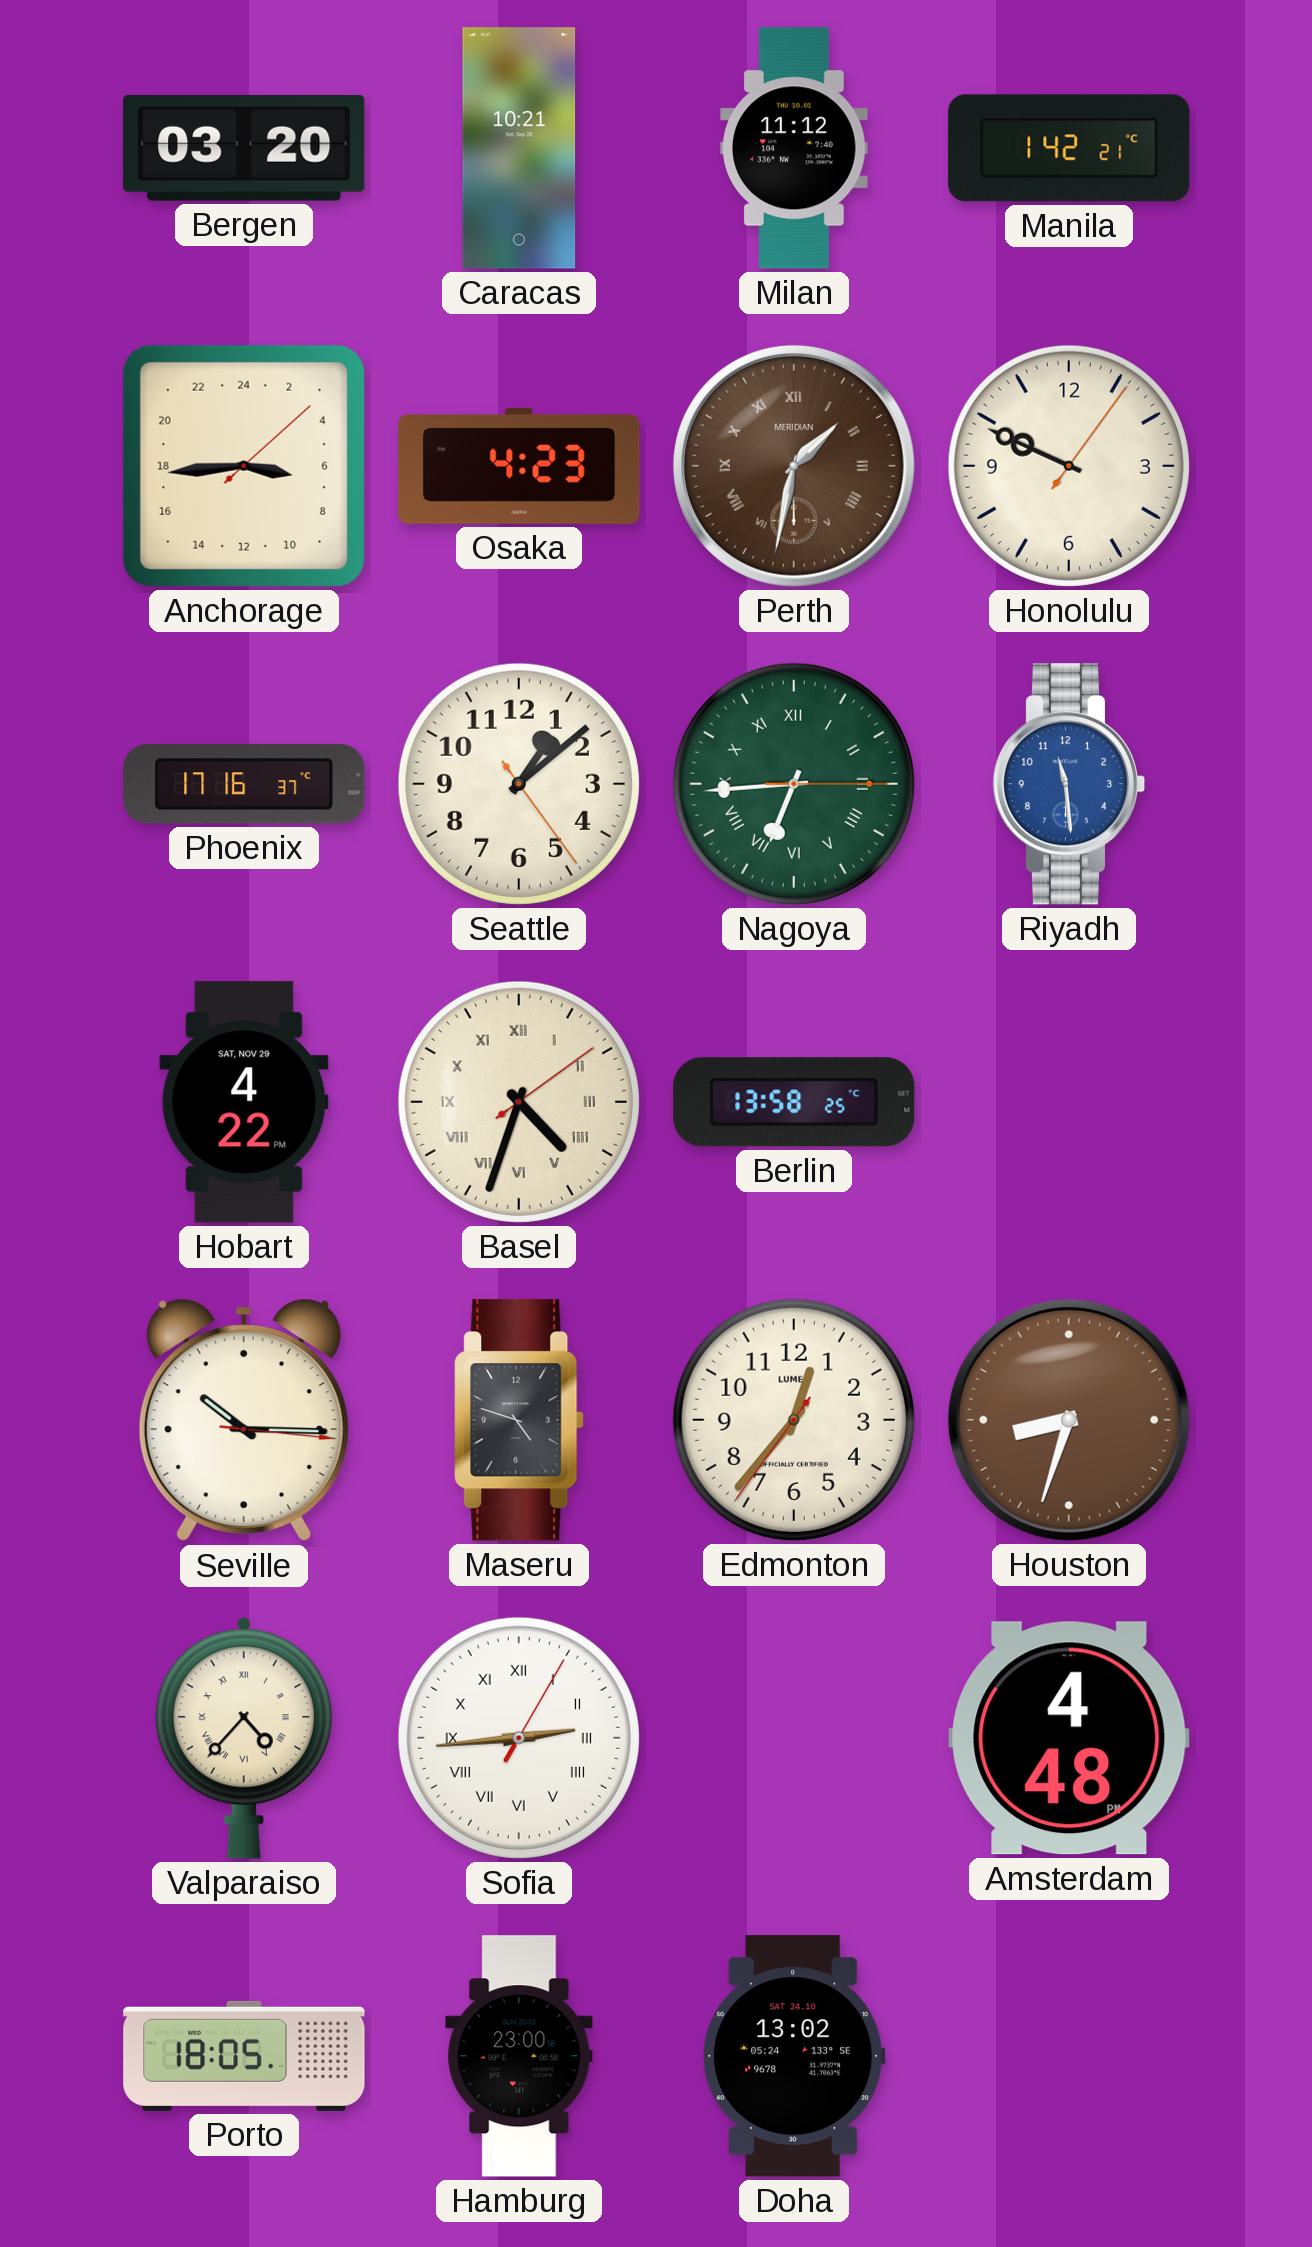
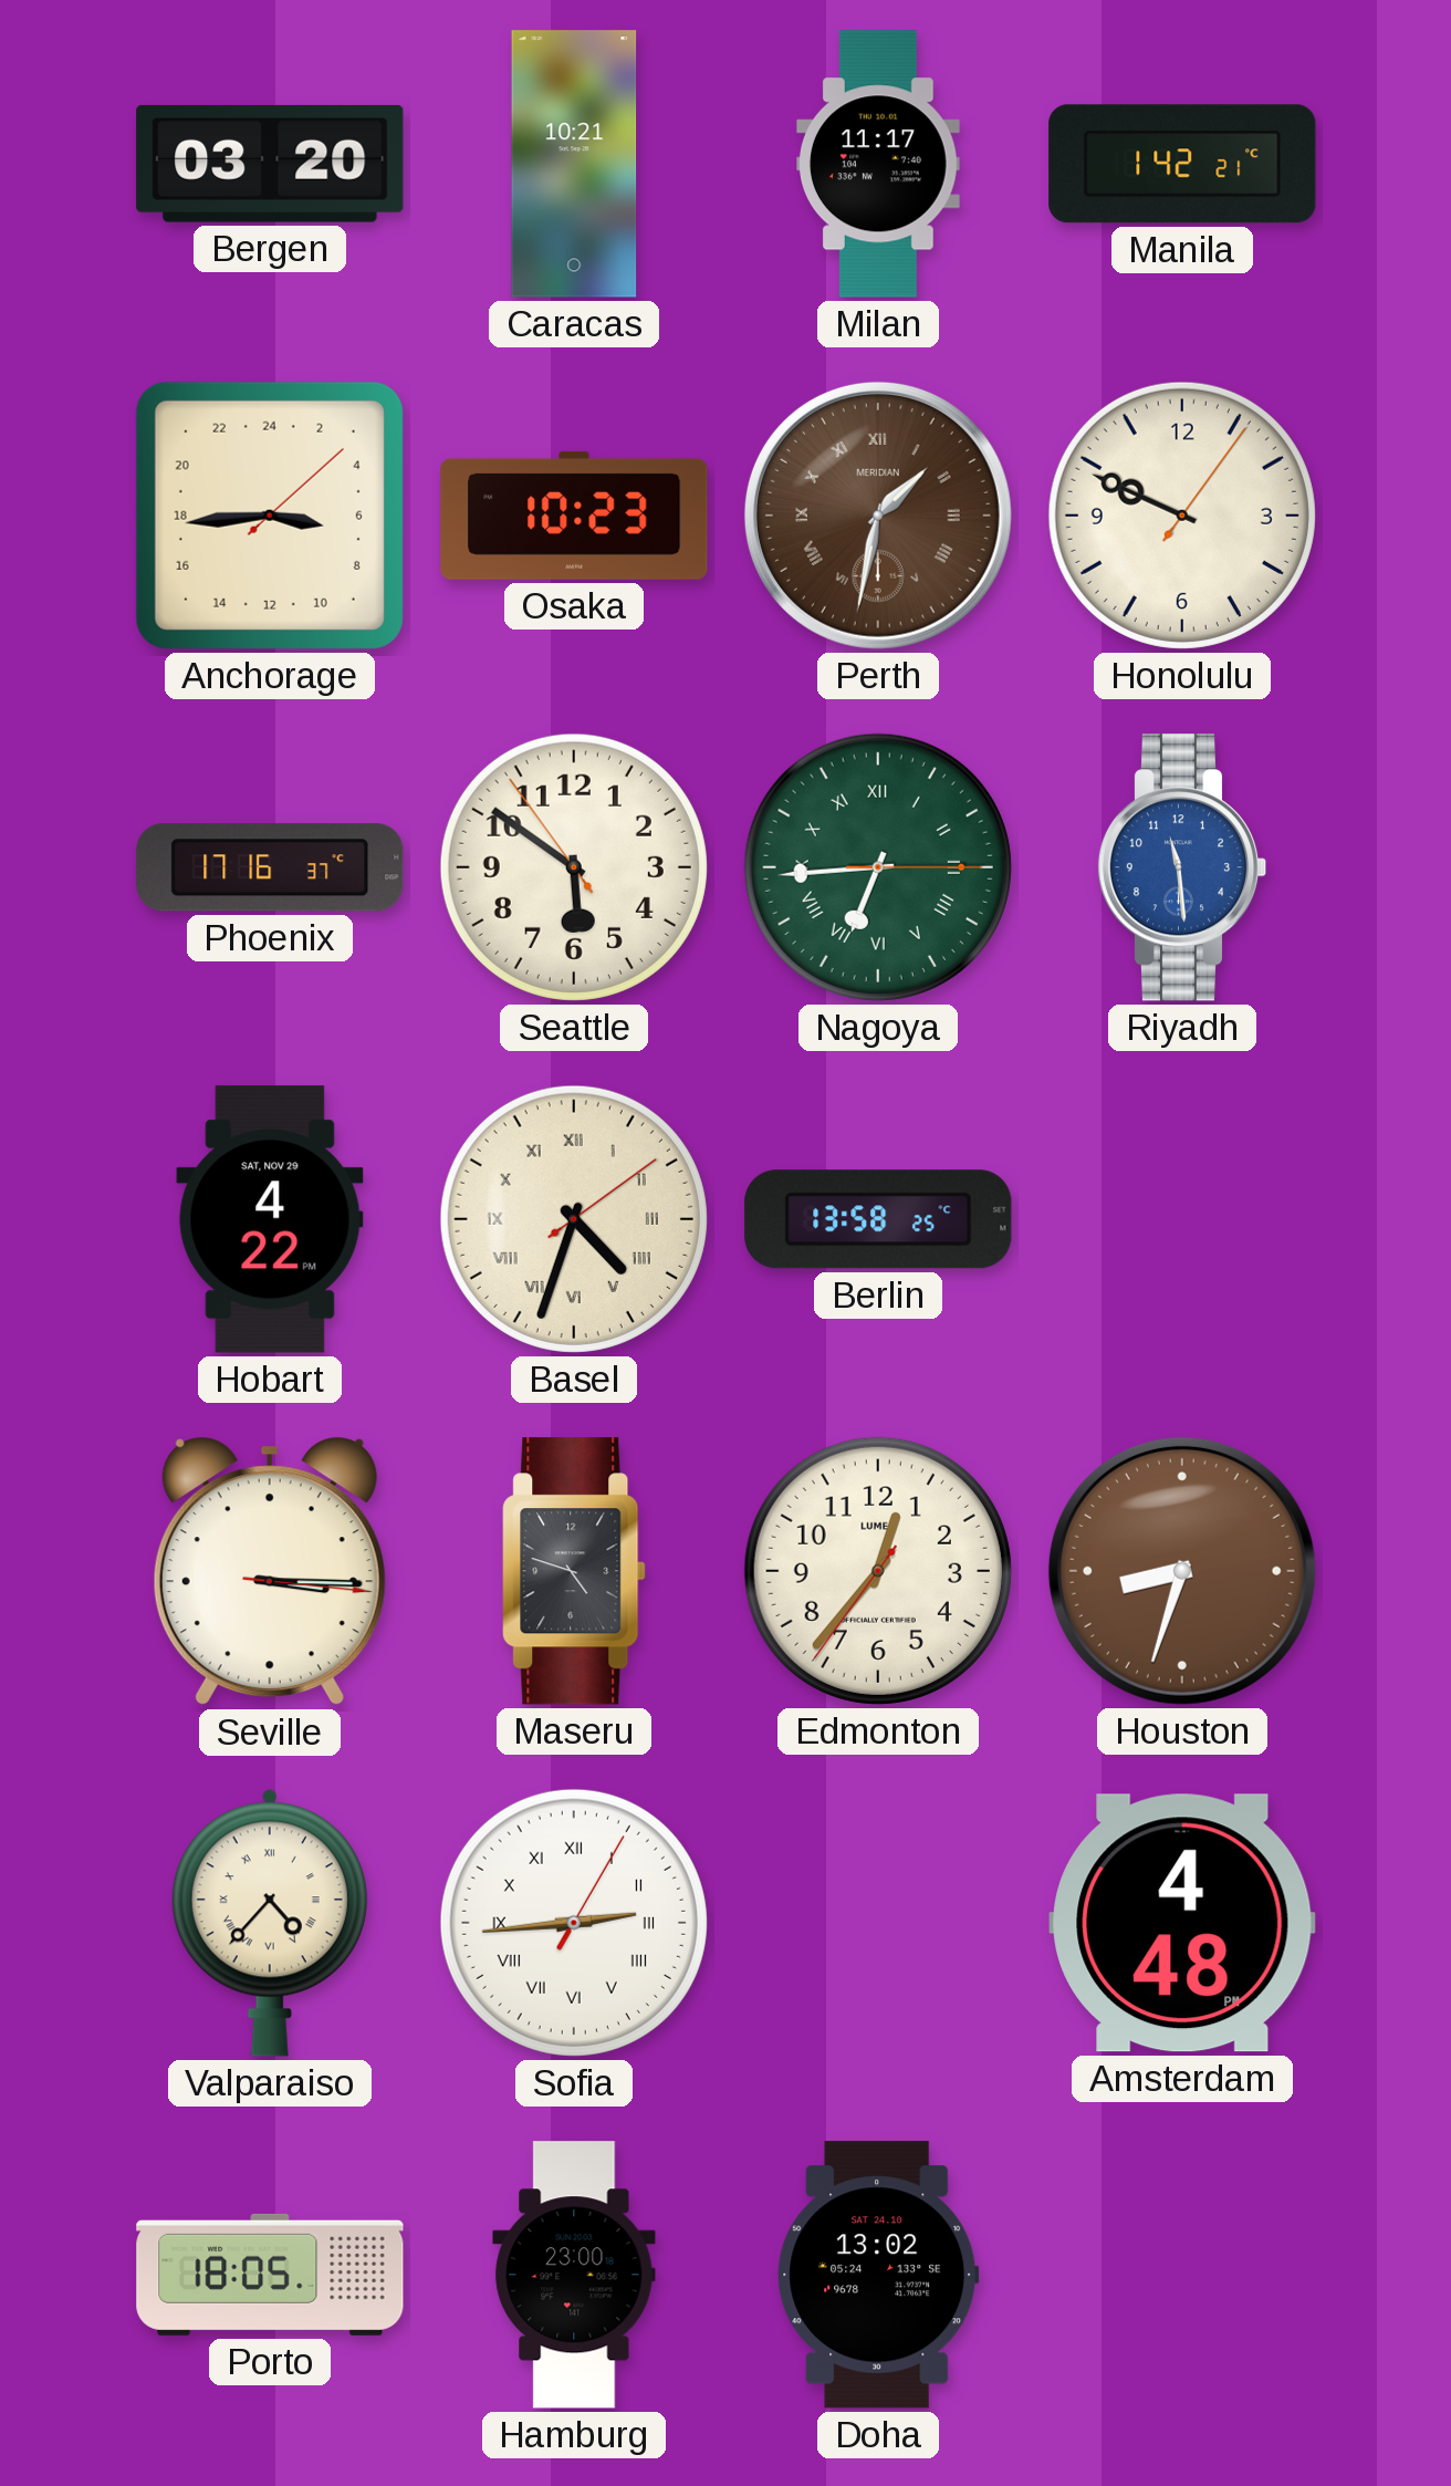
Milan: 11:12 -> 11:17 (879, 164)
Osaka: 4:23 -> 10:23 (574, 516)
Seattle: 1:08 -> 5:50 (574, 867)
Seville: 10:15 -> 3:15 (270, 1571)
